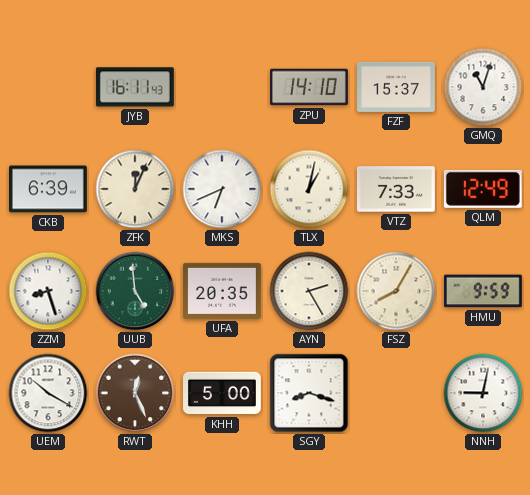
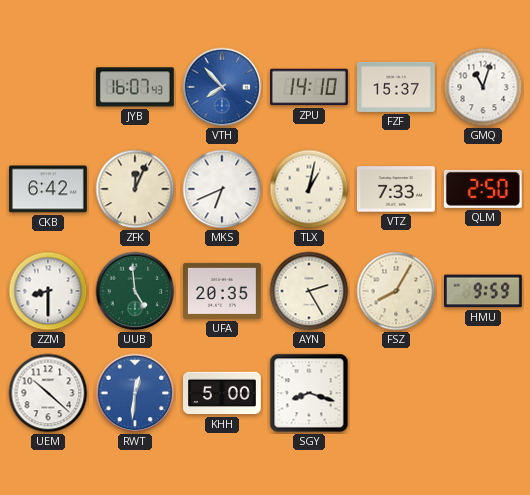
JYB: 16:11 -> 16:07 (135, 87)
VTH: none -> 7:53 (222, 87)
CKB: 6:39 -> 6:42 (48, 189)
QLM: 12:49 -> 2:50 (483, 189)
ZZM: 8:27 -> 8:30 (48, 291)
UEM: 10:20 -> 10:22 (48, 393)
RWT: 12:26 -> 12:31 (135, 393)
RWT dial: brown -> blue (135, 393)
NNH: 9:02 -> none (483, 393)
